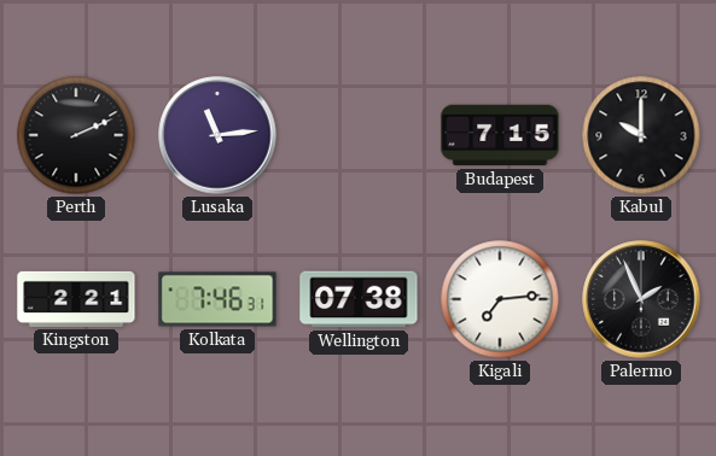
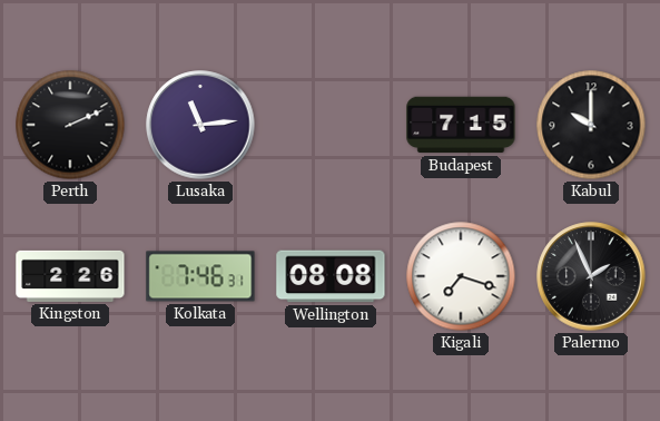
Kingston: 2:21 -> 2:26 (70, 276)
Wellington: 07:38 -> 08:08 (331, 276)
Kigali: 7:14 -> 7:18 (461, 276)
